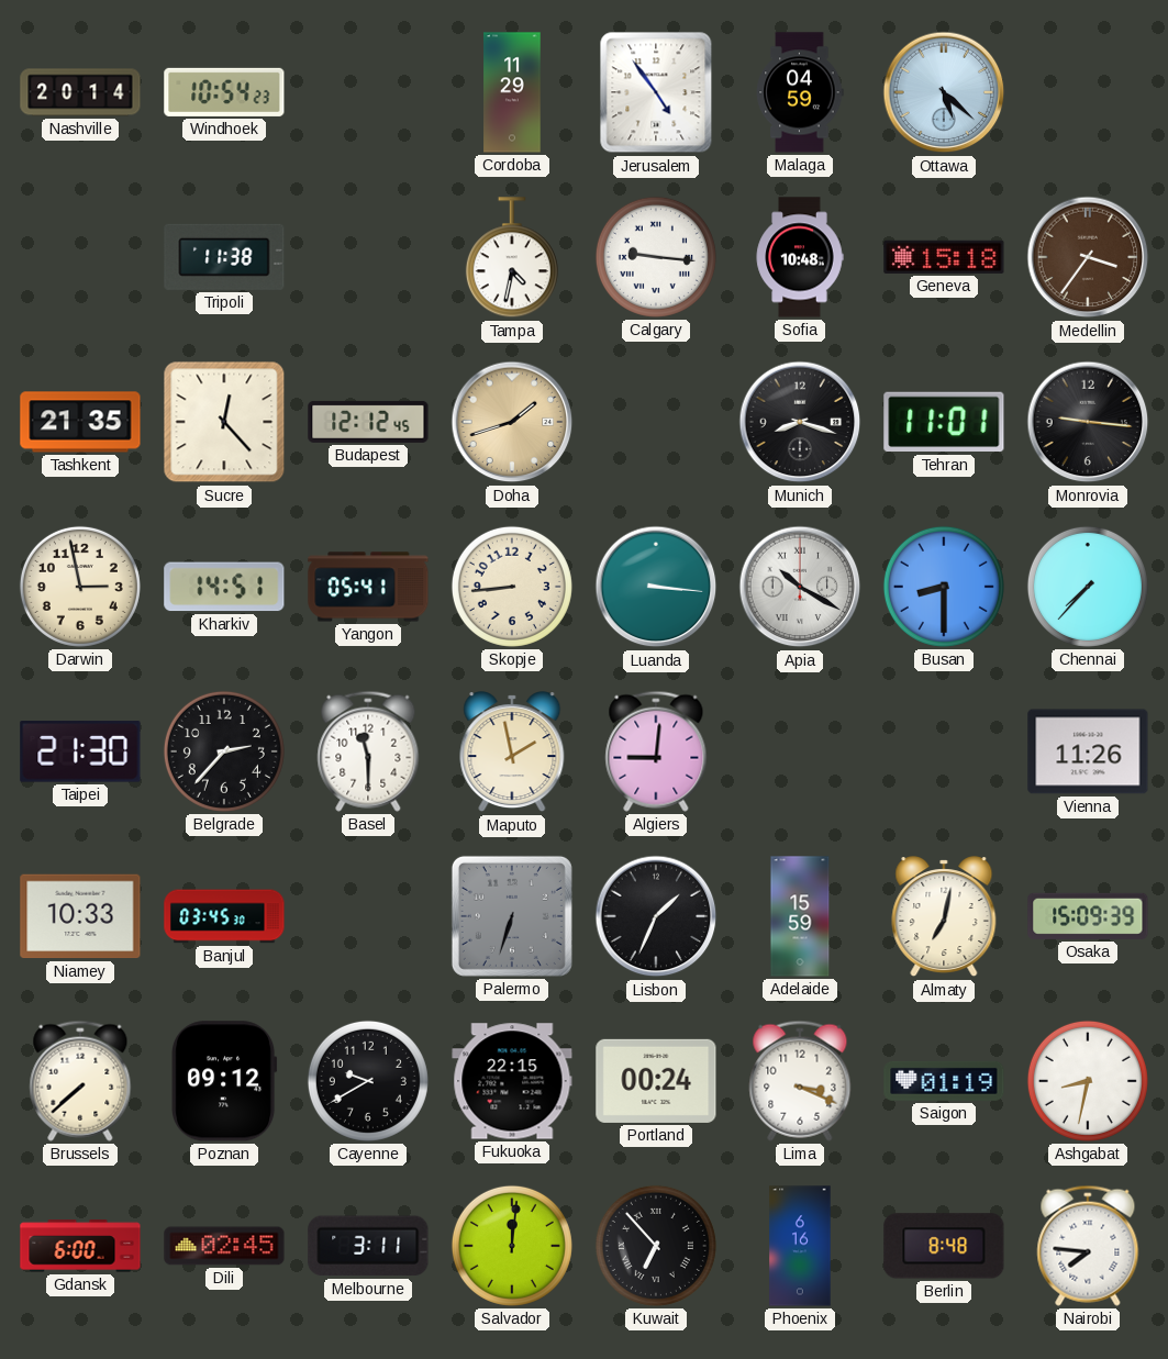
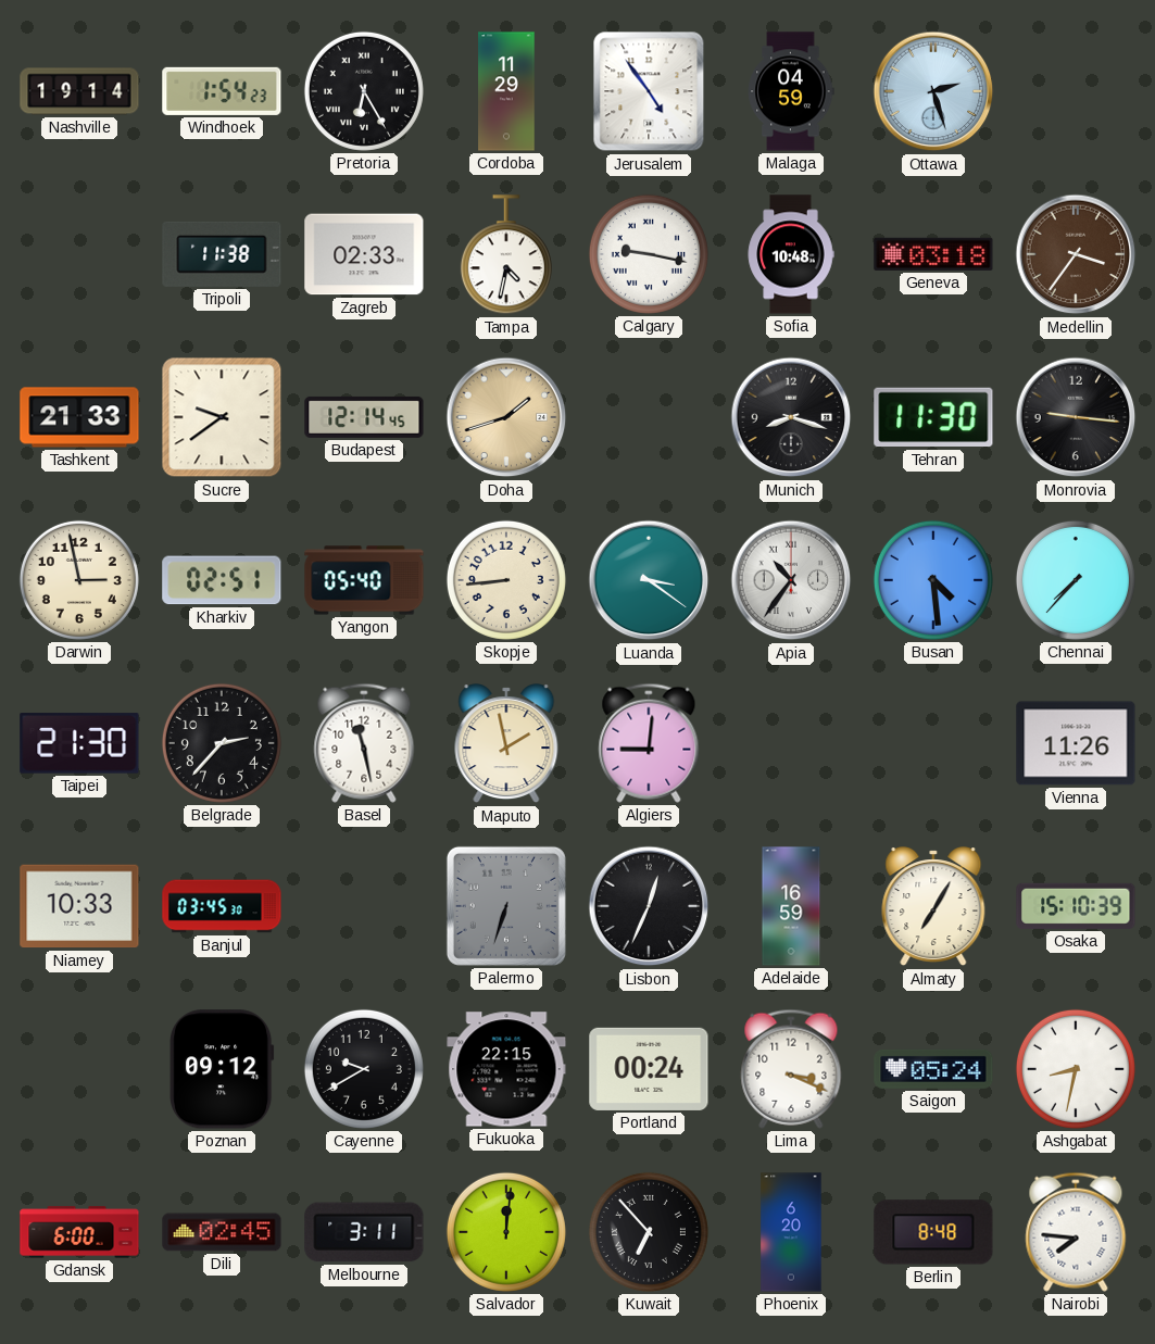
Nashville: 20:14 -> 19:14 (79, 91)
Windhoek: 10:54 -> 1:54 (222, 91)
Pretoria: none -> 6:25 (364, 91)
Ottawa: 5:22 -> 2:27 (933, 91)
Zagreb: none -> 02:33 (364, 254)
Calgary: 9:16 -> 9:17 (649, 254)
Geneva: 15:18 -> 03:18 (933, 254)
Tashkent: 21:35 -> 21:33 (79, 417)
Sucre: 12:23 -> 9:39 (222, 417)
Budapest: 12:12 -> 12:14 (364, 417)
Tehran: 11:01 -> 11:30 (933, 417)
Kharkiv: 14:51 -> 02:51 (222, 580)
Yangon: 05:41 -> 05:40 (364, 580)
Luanda: 3:16 -> 3:21 (649, 580)
Apia: 10:20 -> 10:36 (791, 580)
Busan: 8:30 -> 4:29 (933, 580)
Basel: 11:30 -> 11:28 (364, 743)
Lisbon: 1:34 -> 12:34 (649, 906)
Adelaide: 15:59 -> 16:59 (791, 906)
Almaty: 7:02 -> 7:05 (933, 907)
Osaka: 15:09 -> 15:10 (1076, 906)
Brussels: 7:38 -> none (80, 1081)
Saigon: 01:19 -> 05:24 (933, 1069)
Phoenix: 6:16 -> 6:20 (791, 1232)
